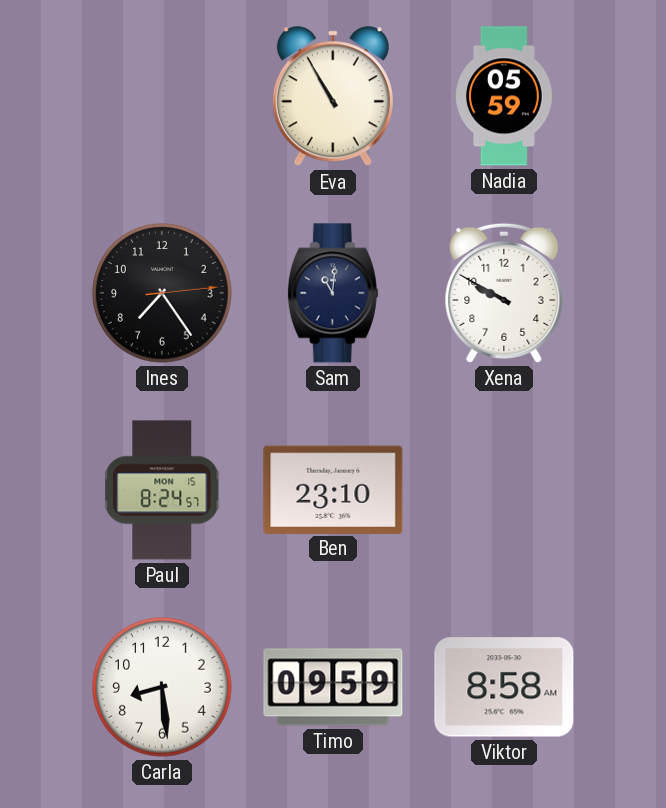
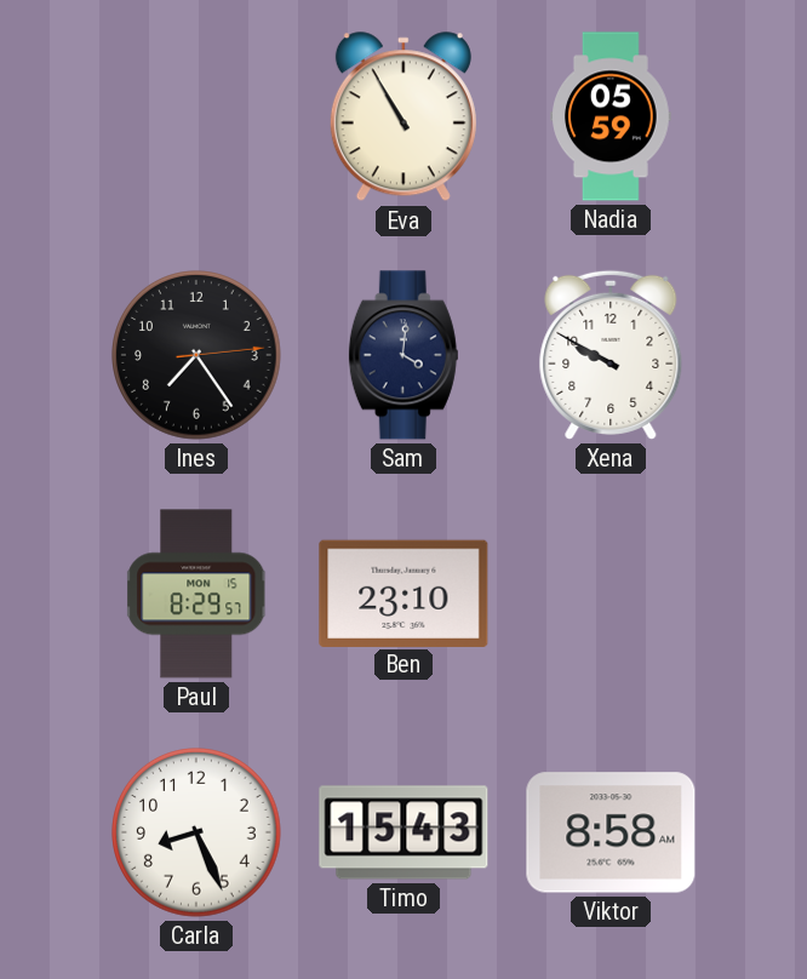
Sam: 11:01 -> 4:01 (403, 355)
Paul: 8:24 -> 8:29 (198, 594)
Carla: 8:29 -> 8:26 (198, 834)
Timo: 09:59 -> 15:43 (403, 832)
